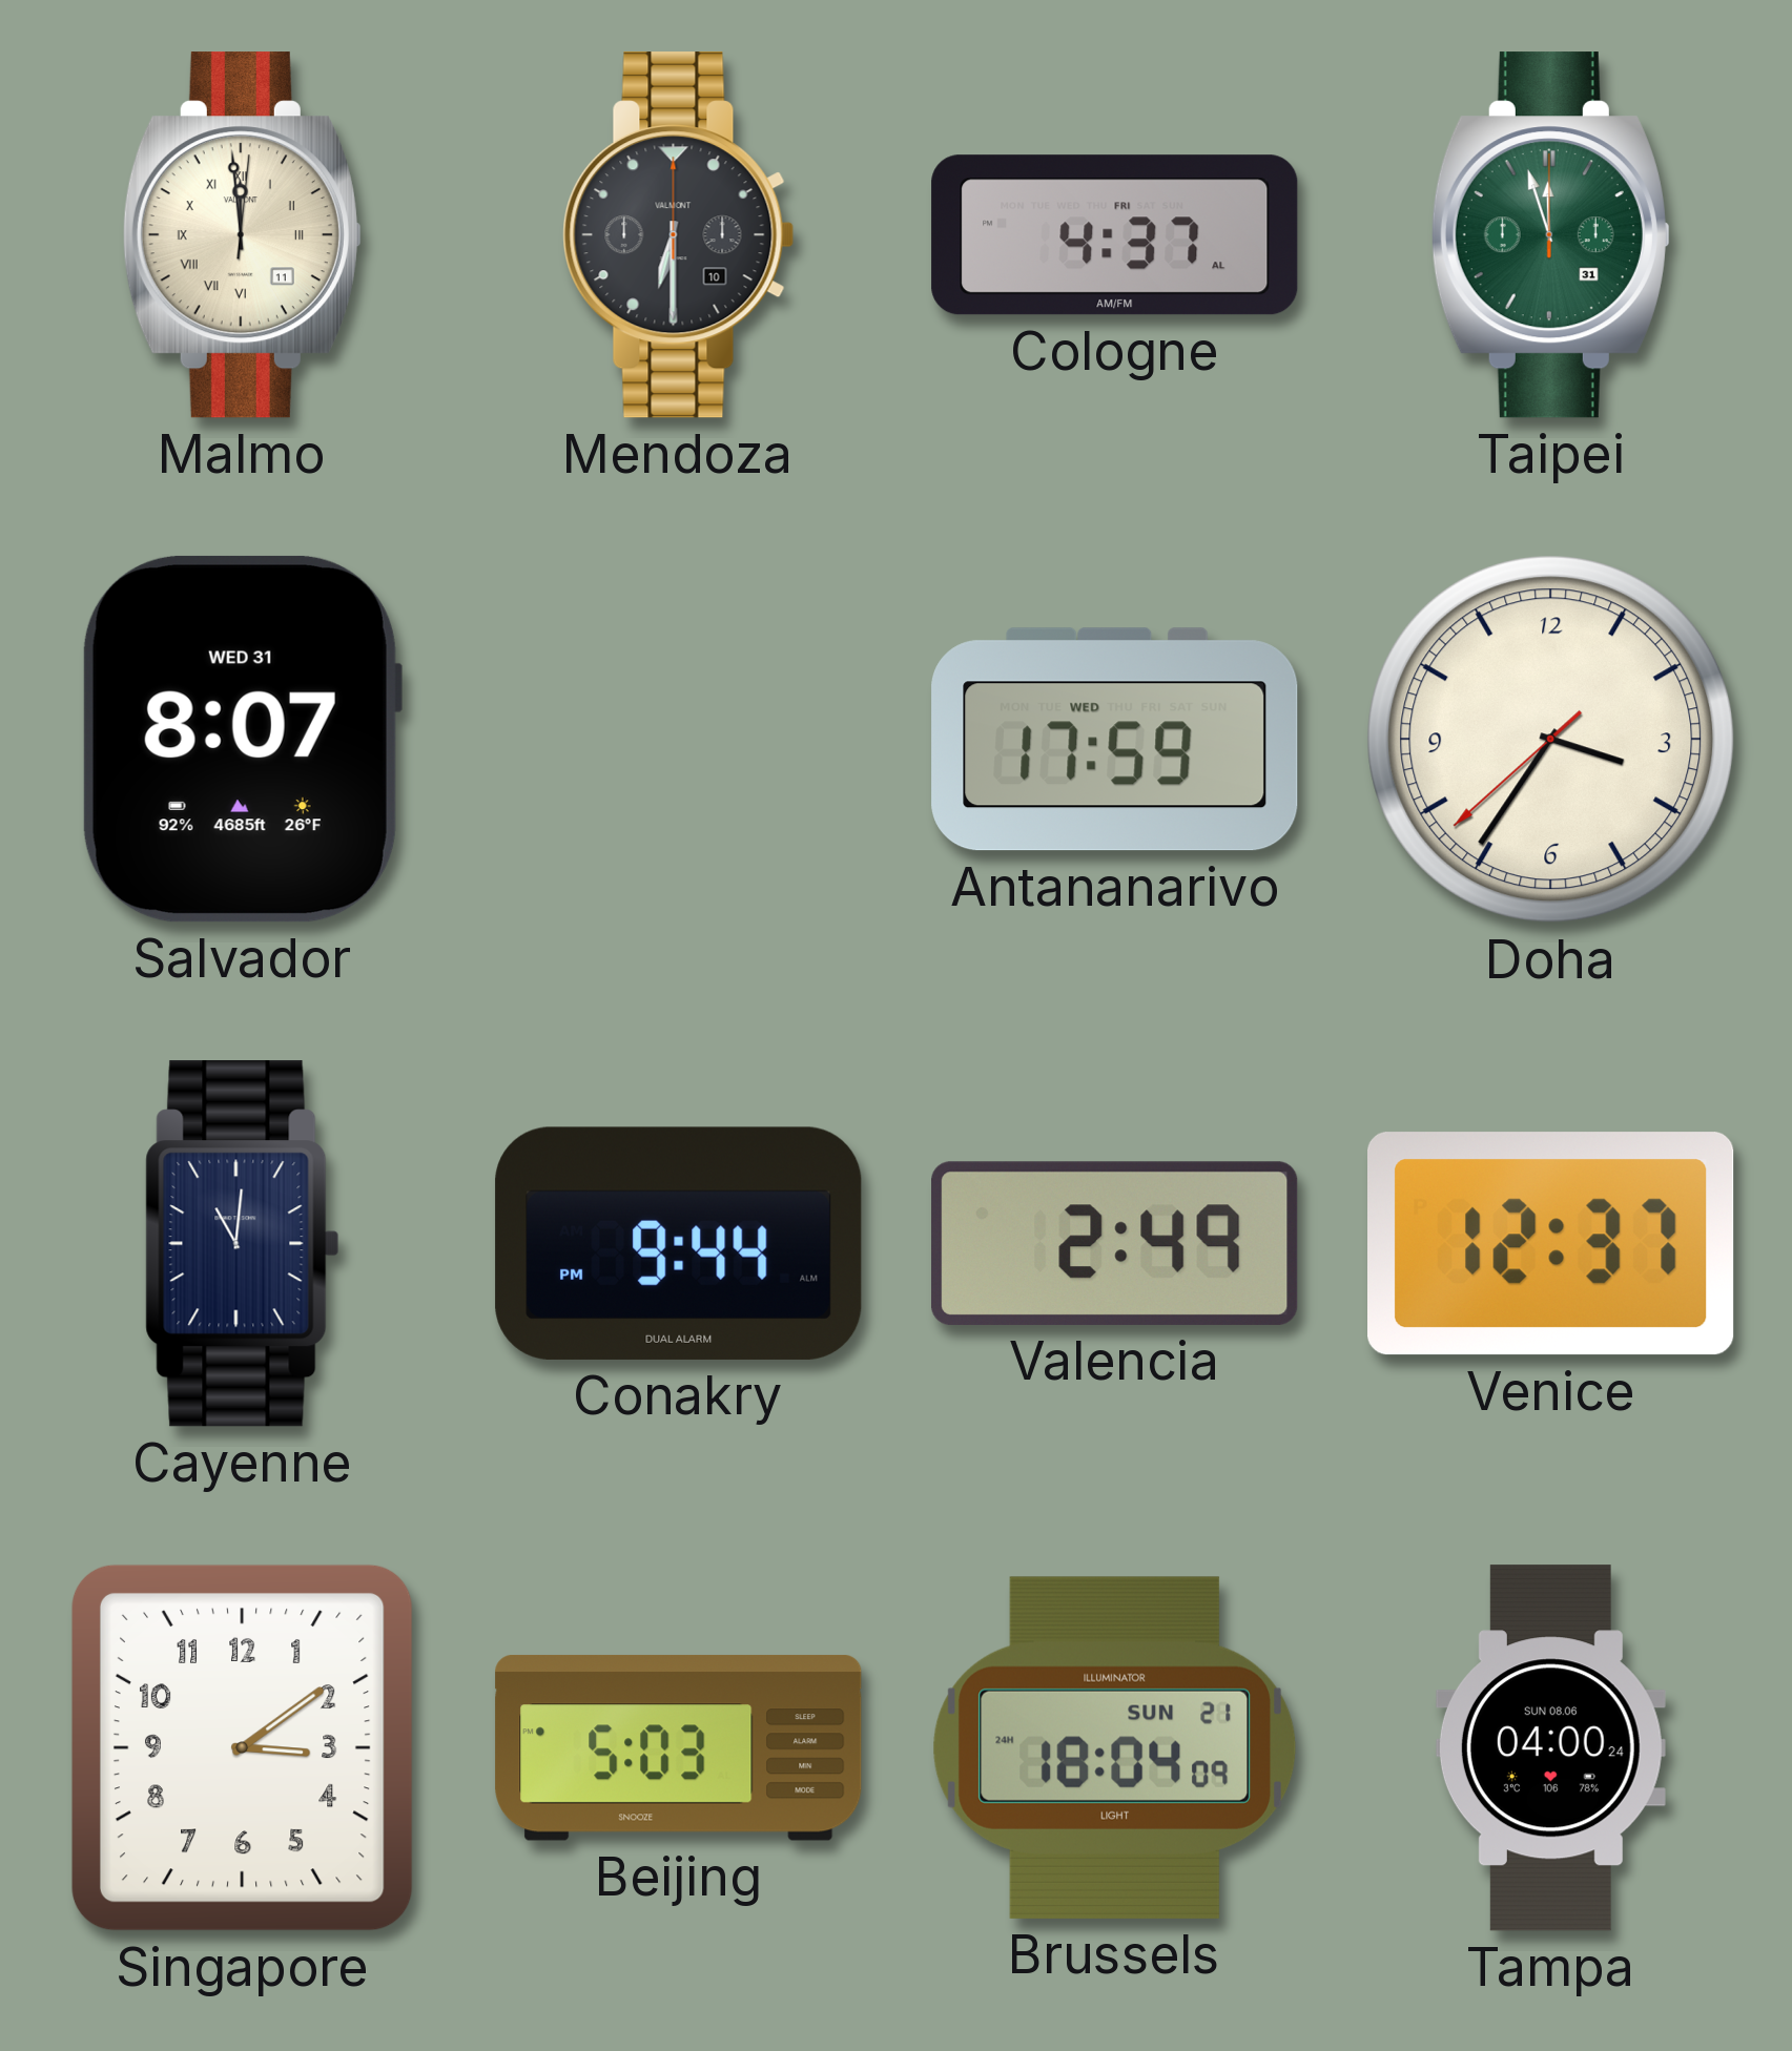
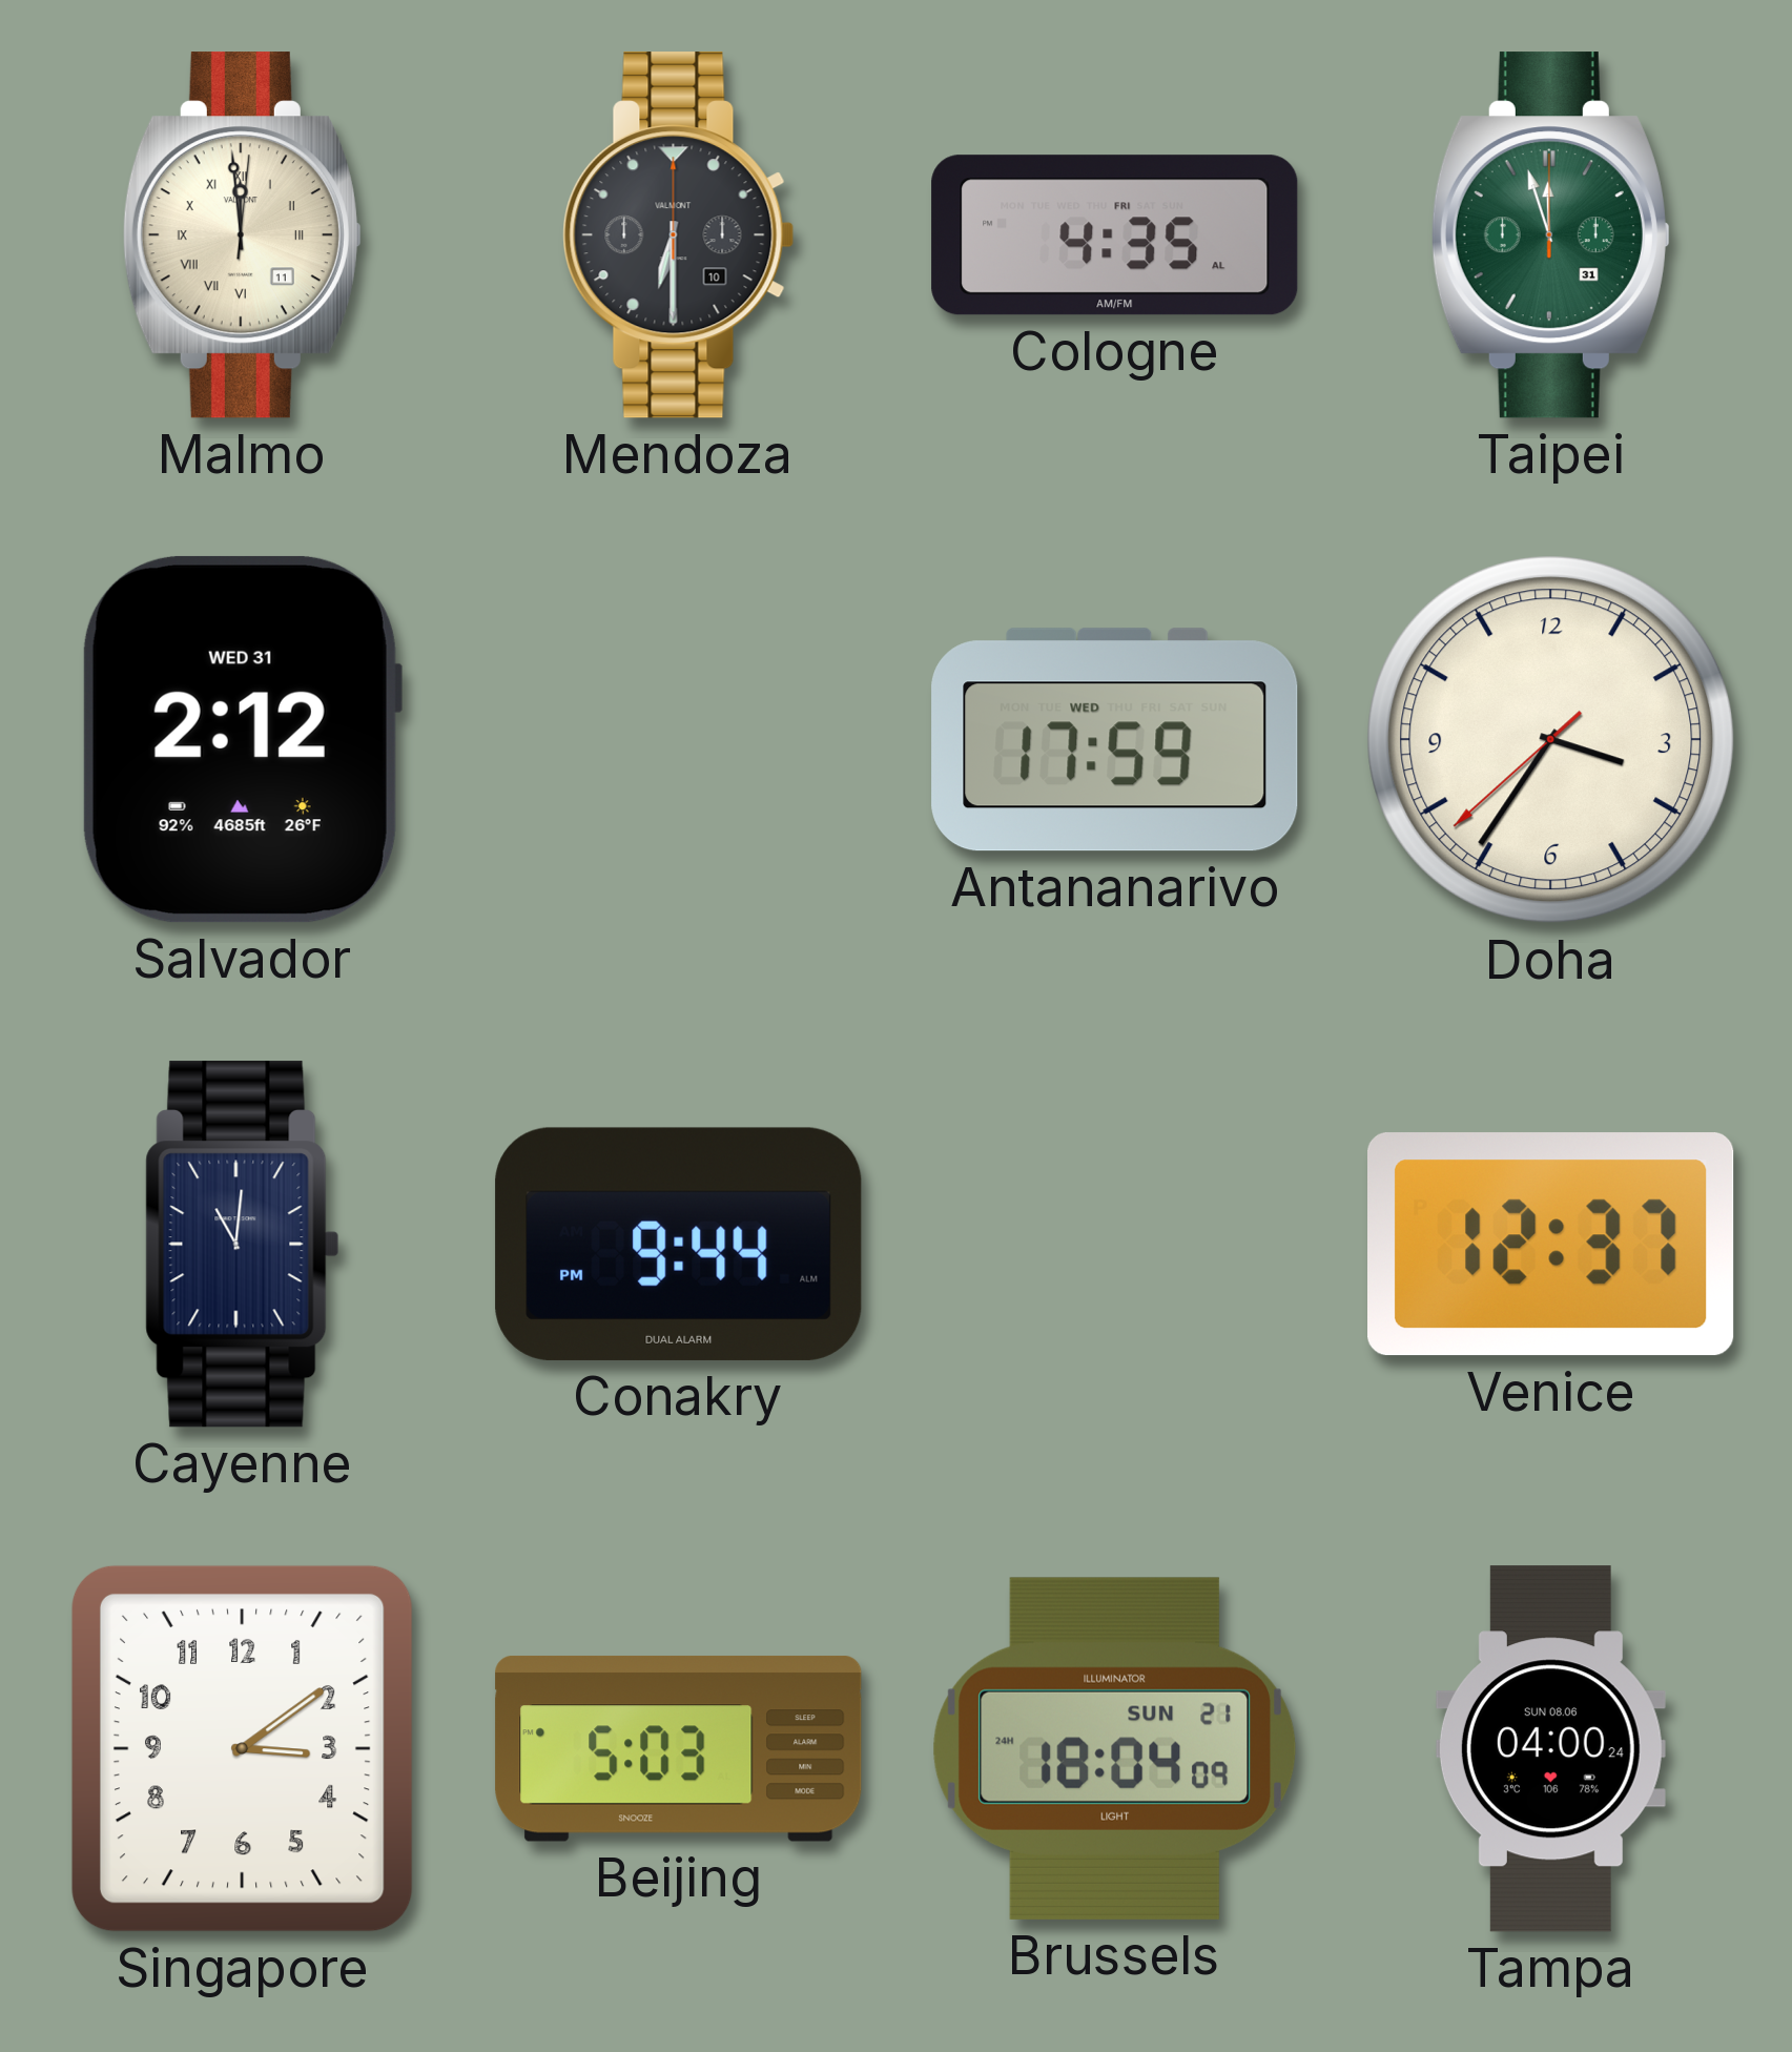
Cologne: 4:37 -> 4:35 (1115, 235)
Salvador: 8:07 -> 2:12 (242, 739)
Valencia: 2:49 -> none (1115, 1243)
